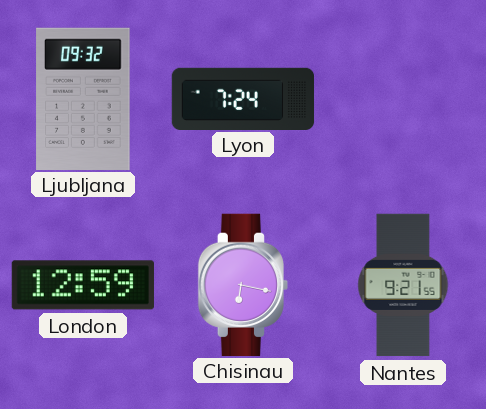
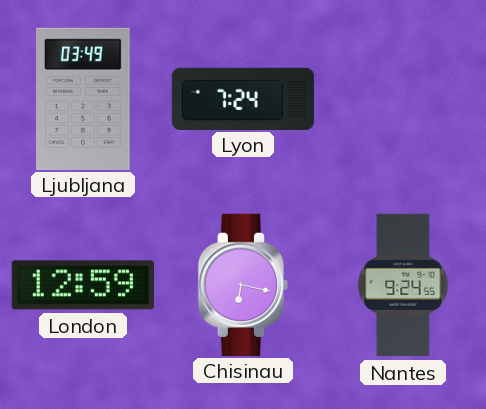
Ljubljana: 09:32 -> 03:49 (83, 98)
Nantes: 9:21 -> 9:24 (403, 285)
